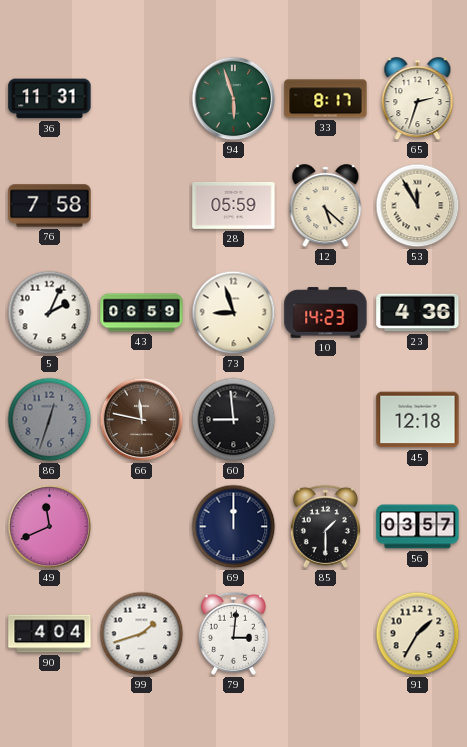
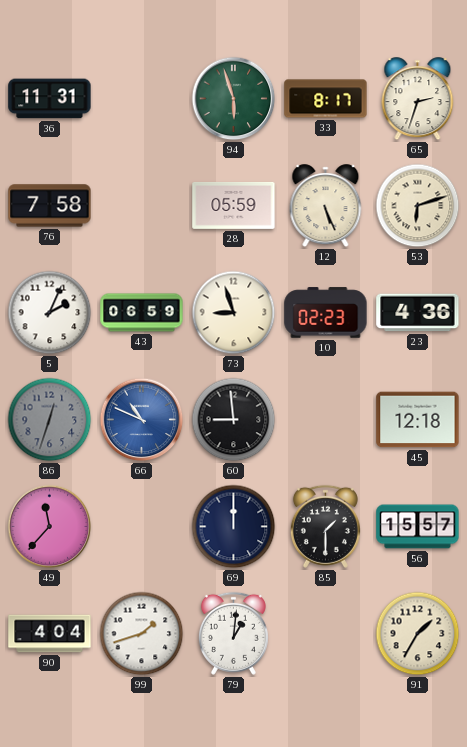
12: 5:22 -> 5:26 (326, 206)
53: 11:55 -> 6:12 (418, 206)
10: 14:23 -> 02:23 (326, 313)
66: 11:47 -> 10:49 (142, 420)
66 dial: brown -> blue (142, 420)
49: 11:41 -> 11:37 (50, 527)
56: 03:57 -> 15:57 (418, 527)
79: 3:01 -> 1:01 (233, 633)
